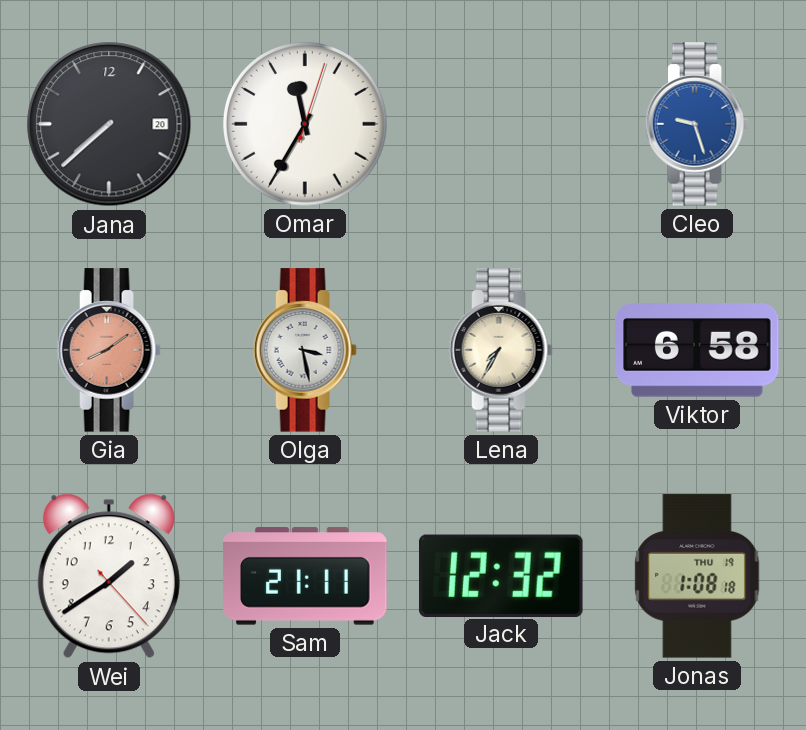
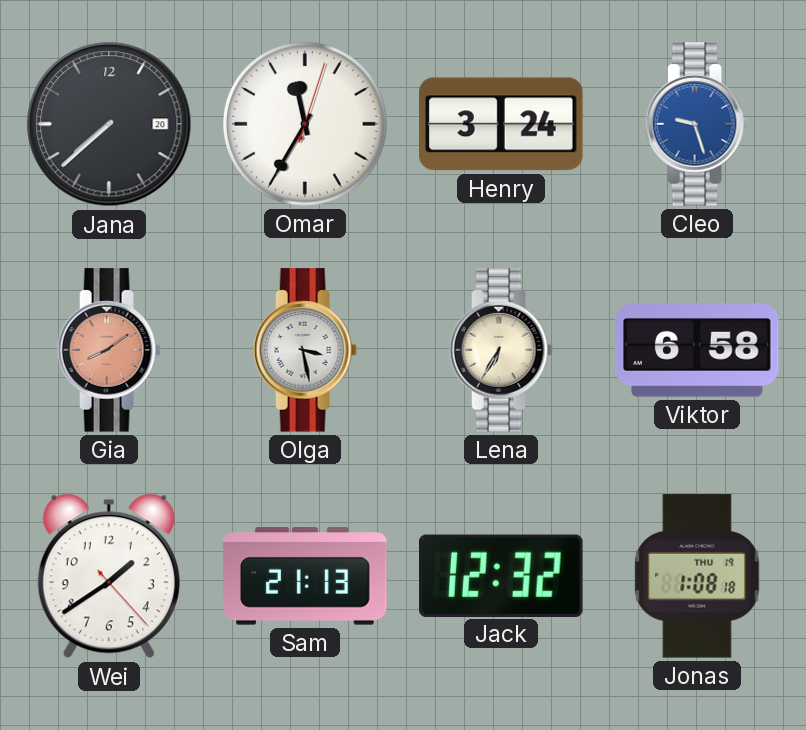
Henry: none -> 3:24 (501, 124)
Lena: 7:35 -> 6:35 (501, 350)
Sam: 21:11 -> 21:13 (305, 576)
